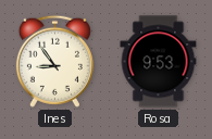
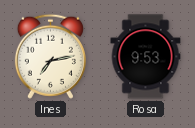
Ines: 8:54 -> 7:13 (50, 56)
